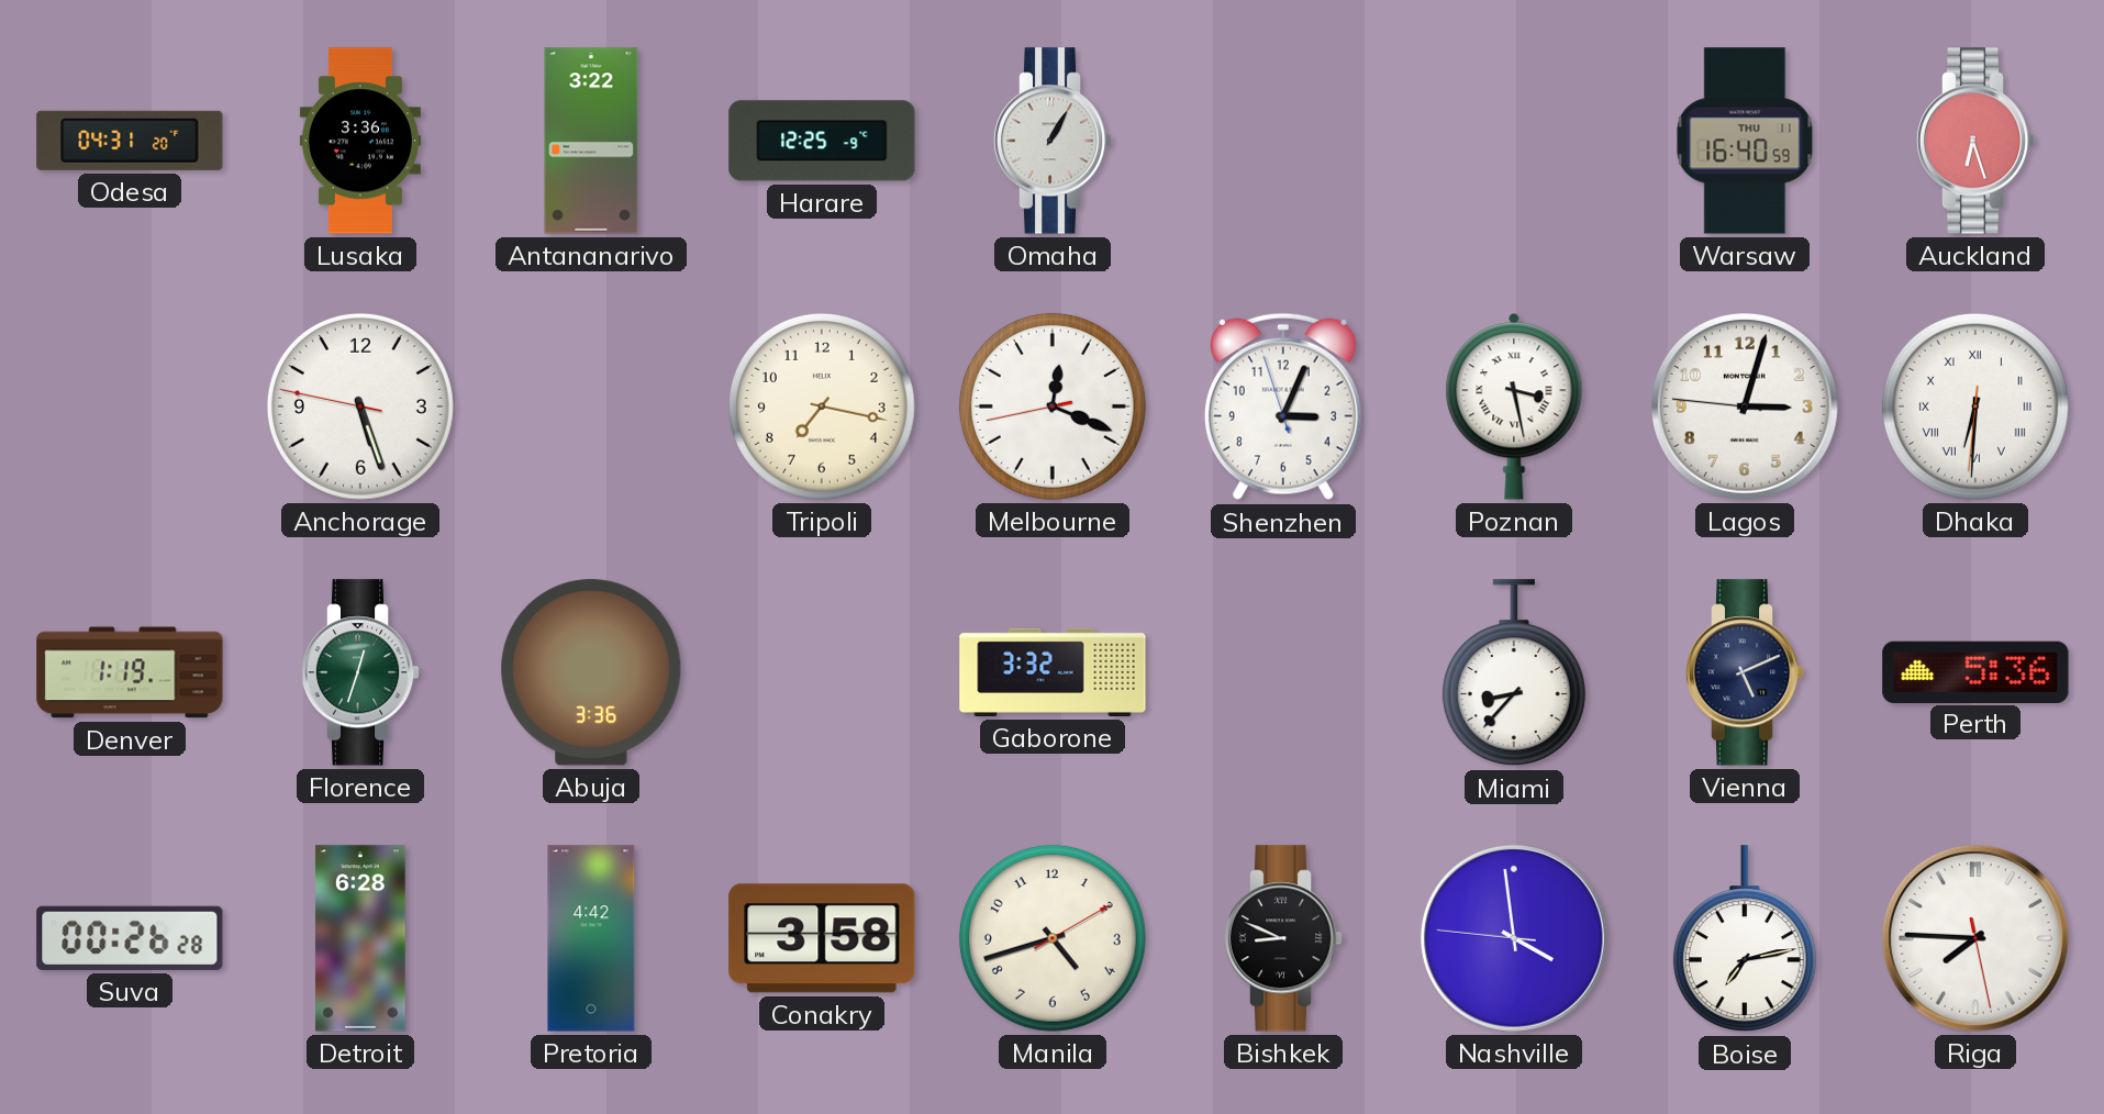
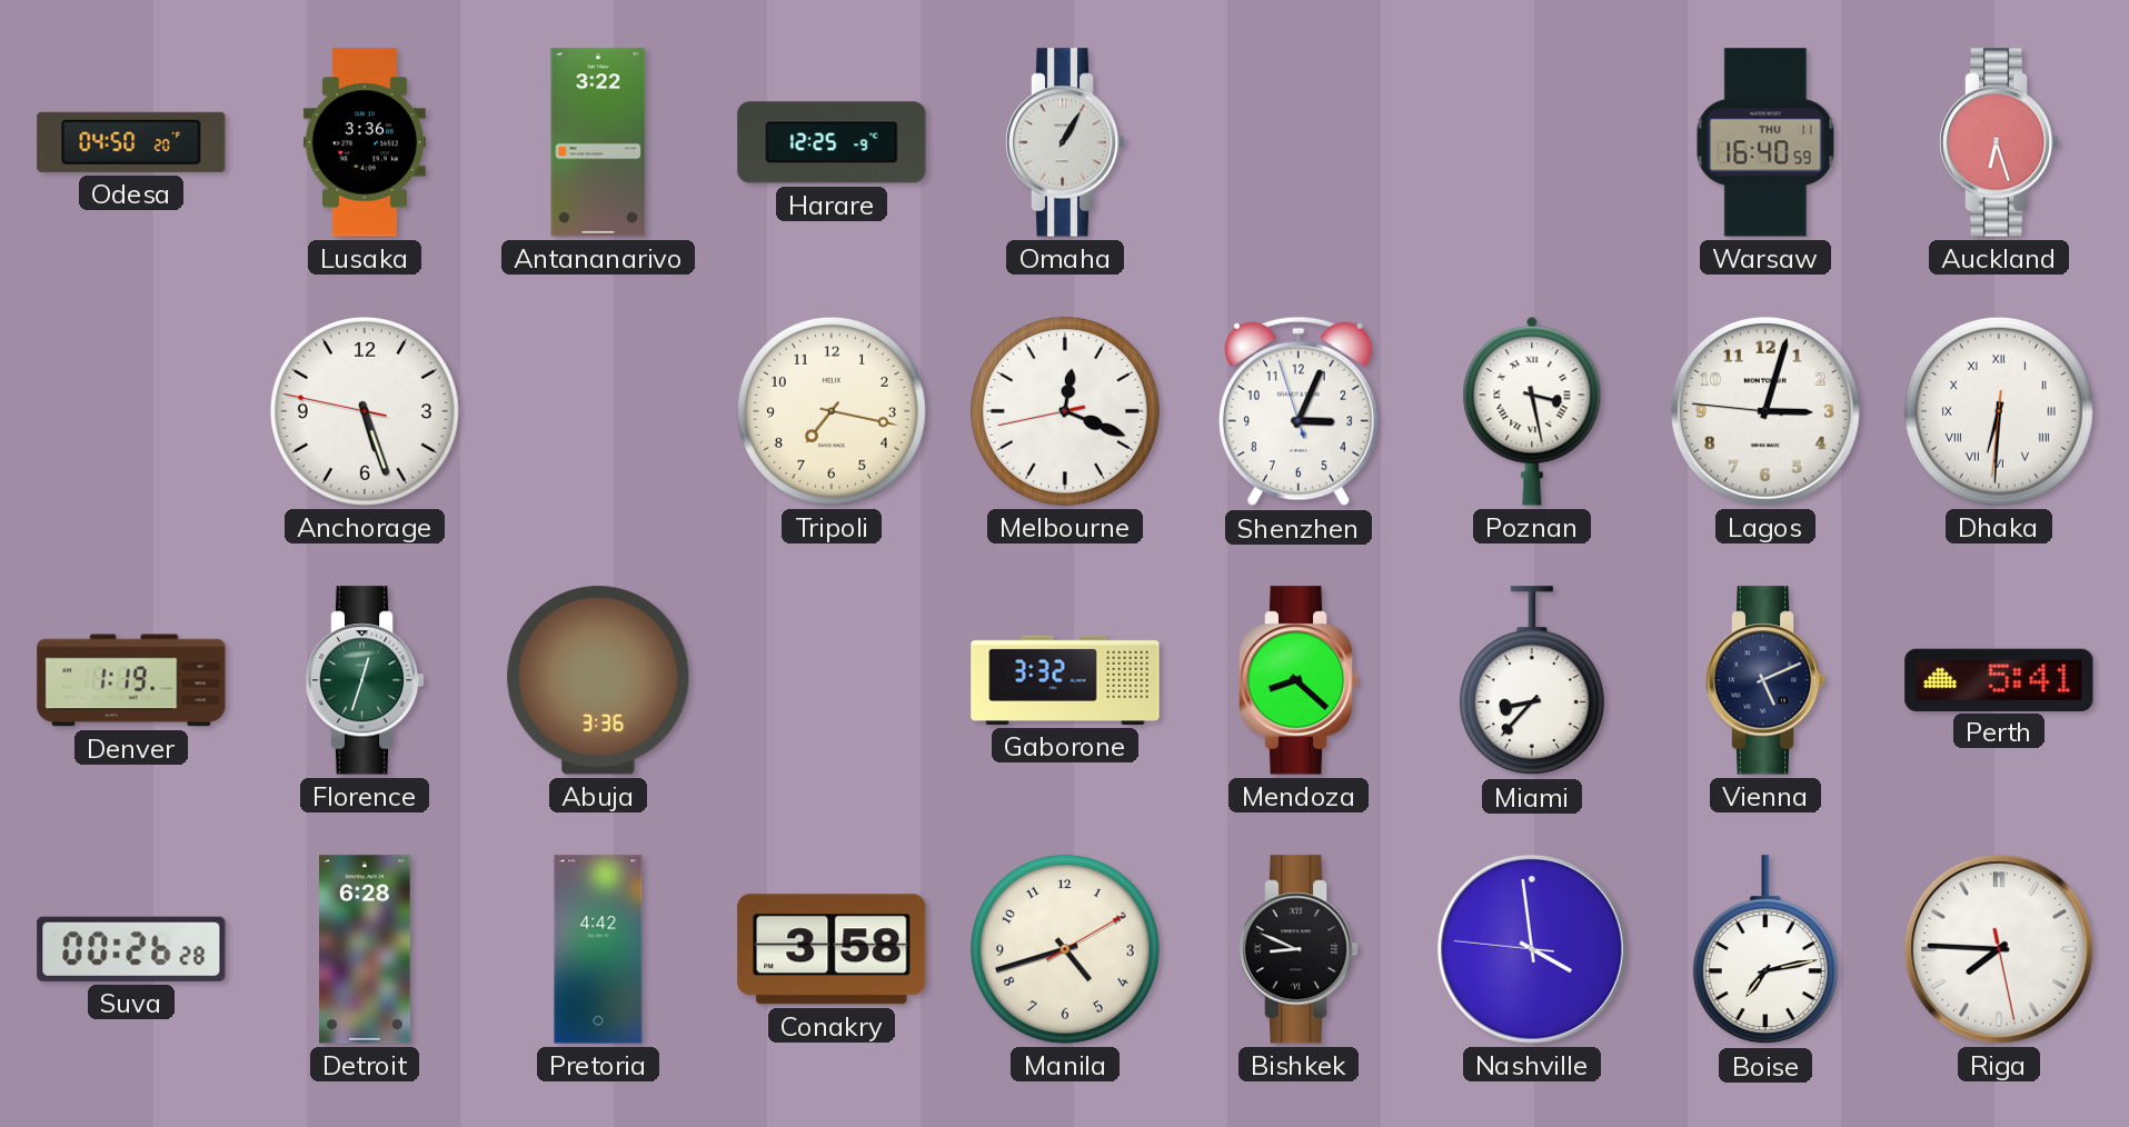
Odesa: 04:31 -> 04:50 (131, 142)
Mendoza: none -> 8:22 (1299, 680)
Perth: 5:36 -> 5:41 (1999, 679)
